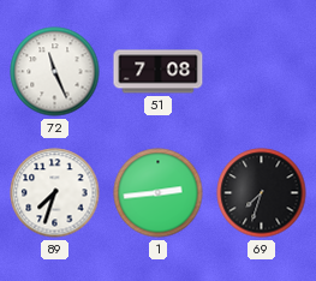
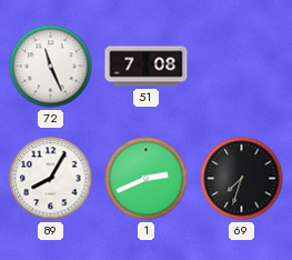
89: 7:33 -> 8:05 (51, 179)
1: 2:44 -> 2:41 (147, 179)
